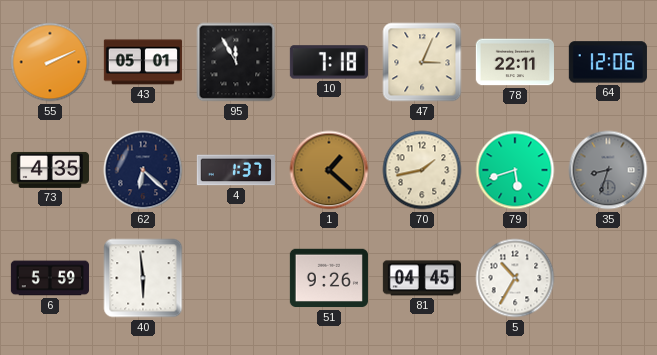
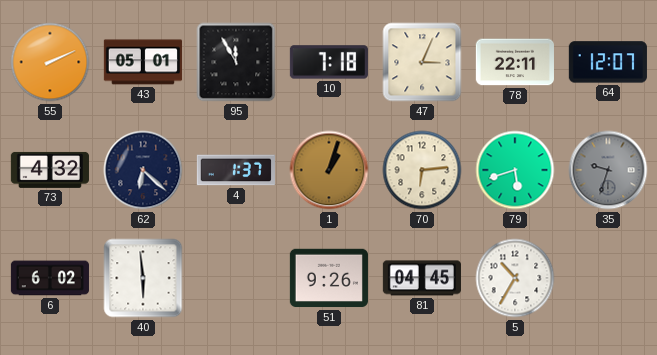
64: 12:06 -> 12:07 (608, 62)
73: 4:35 -> 4:32 (50, 170)
1: 1:22 -> 1:03 (329, 170)
70: 1:43 -> 6:14 (422, 170)
35: 8:33 -> 9:33 (608, 170)
6: 5:59 -> 6:02 (50, 278)
